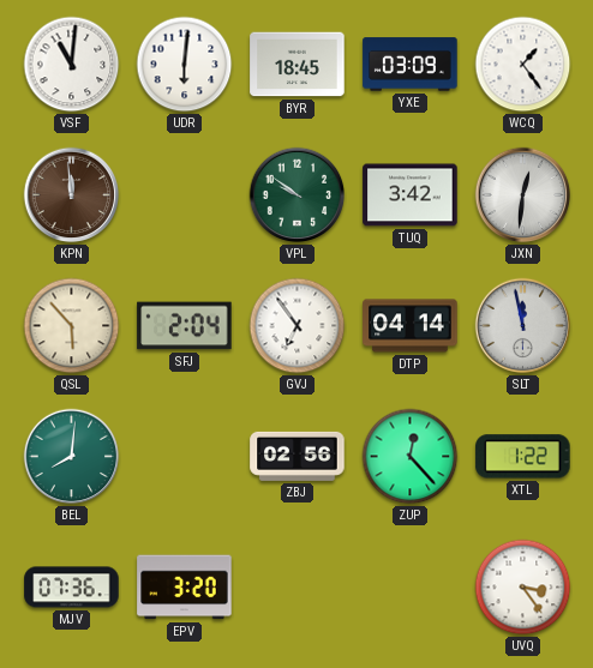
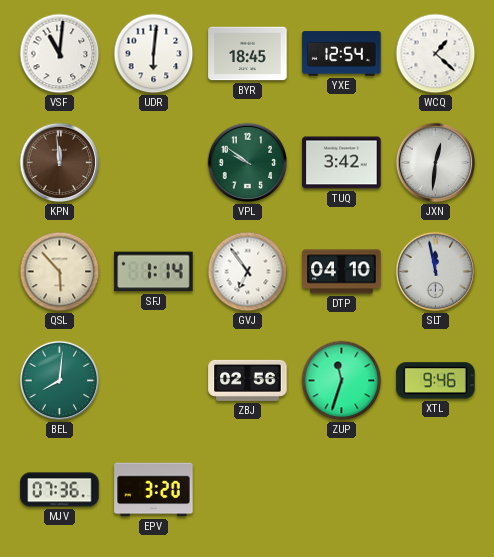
YXE: 03:09 -> 12:54 (342, 54)
WCQ: 1:24 -> 1:22 (436, 54)
SFJ: 2:04 -> 1:14 (154, 272)
DTP: 04:14 -> 04:10 (342, 272)
ZUP: 12:23 -> 11:33 (342, 381)
XTL: 1:22 -> 9:46 (436, 381)
UVQ: 3:24 -> none (523, 588)
